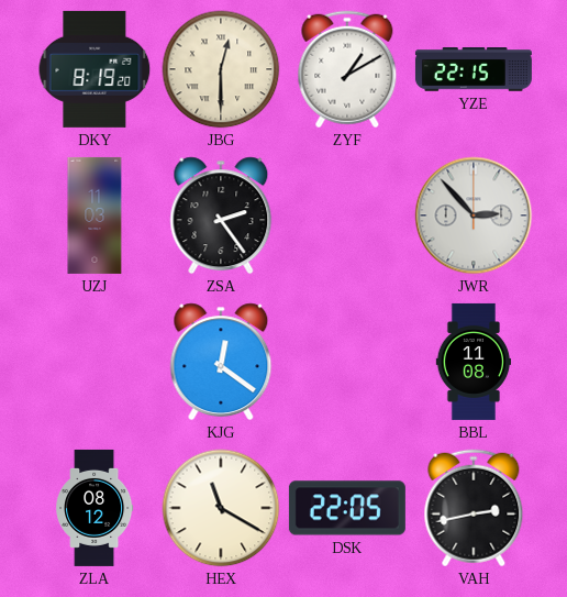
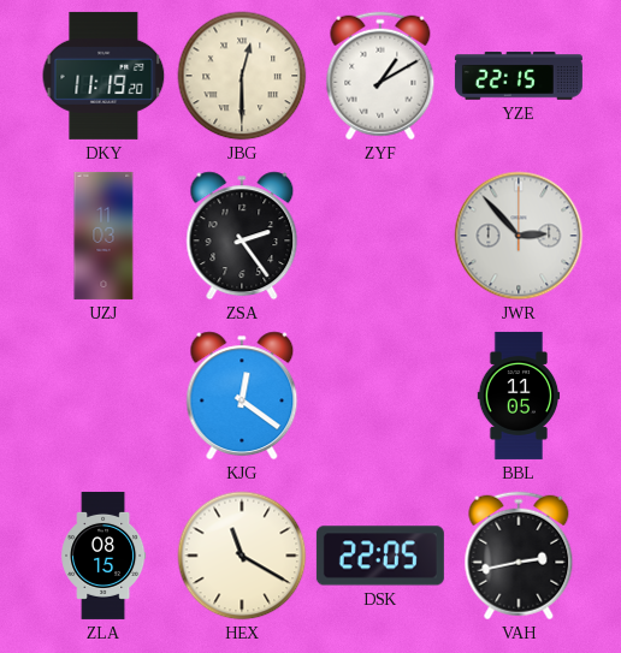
DKY: 8:19 -> 11:19 (103, 76)
BBL: 11:08 -> 11:05 (519, 396)
ZLA: 08:12 -> 08:15 (103, 556)
